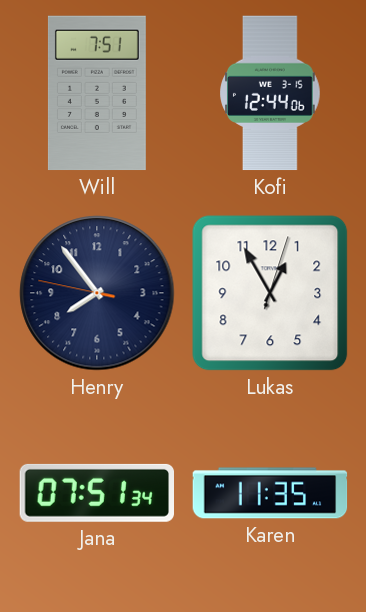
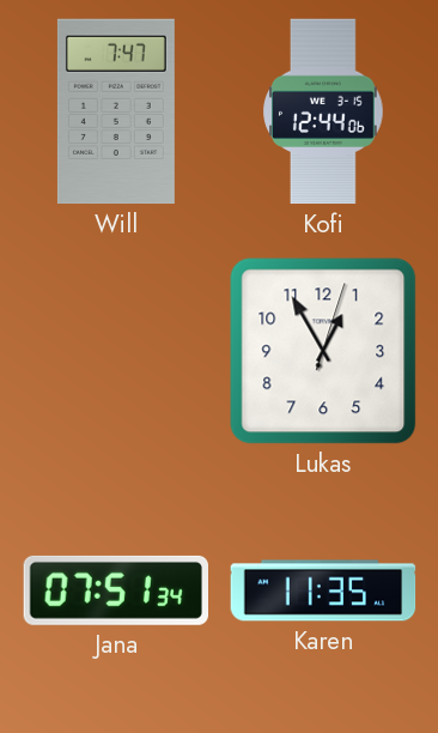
Will: 7:51 -> 7:47 (116, 111)
Henry: 7:53 -> none (97, 293)
